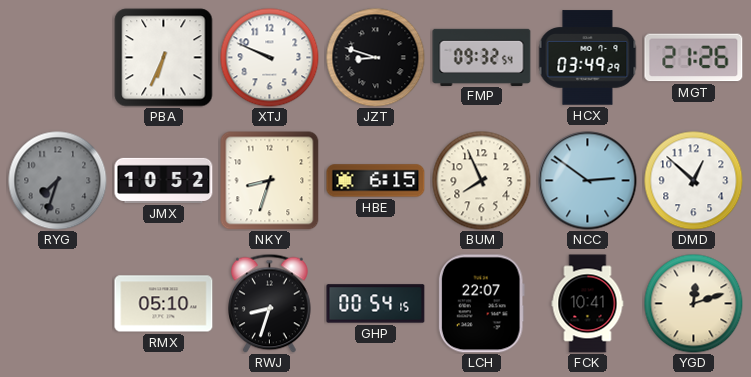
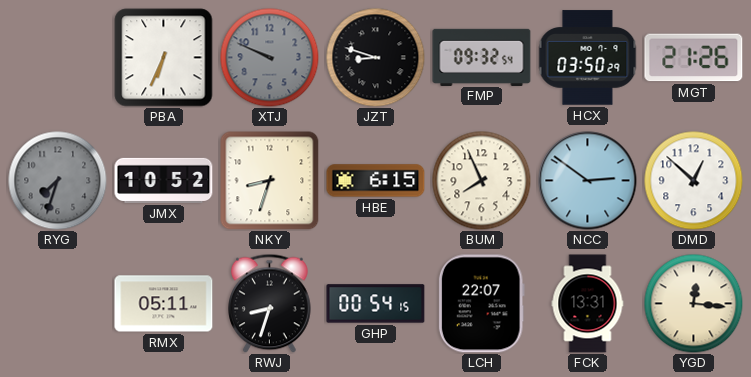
XTJ dial: white -> grey (270, 58)
HCX: 03:49 -> 03:50 (588, 58)
RMX: 05:10 -> 05:11 (164, 304)
FCK: 10:41 -> 13:31 (588, 304)
YGD: 12:12 -> 12:16 (694, 304)
